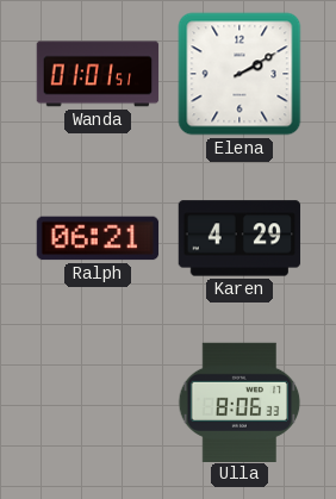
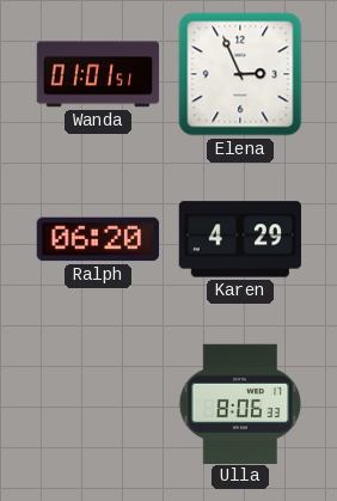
Elena: 2:10 -> 2:56 (240, 74)
Ralph: 06:21 -> 06:20 (98, 239)
